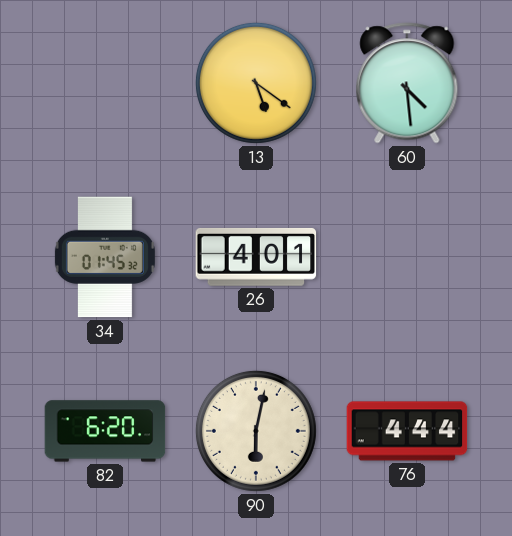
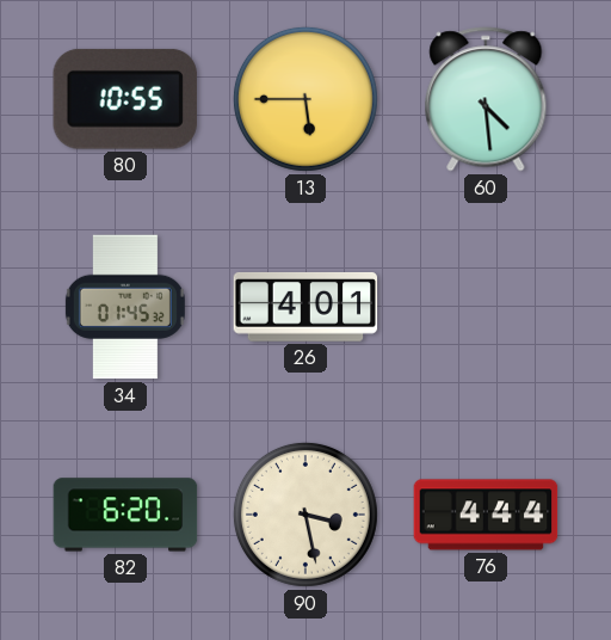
80: none -> 10:55 (125, 99)
13: 5:21 -> 5:45 (305, 99)
90: 6:02 -> 3:28 (305, 515)
